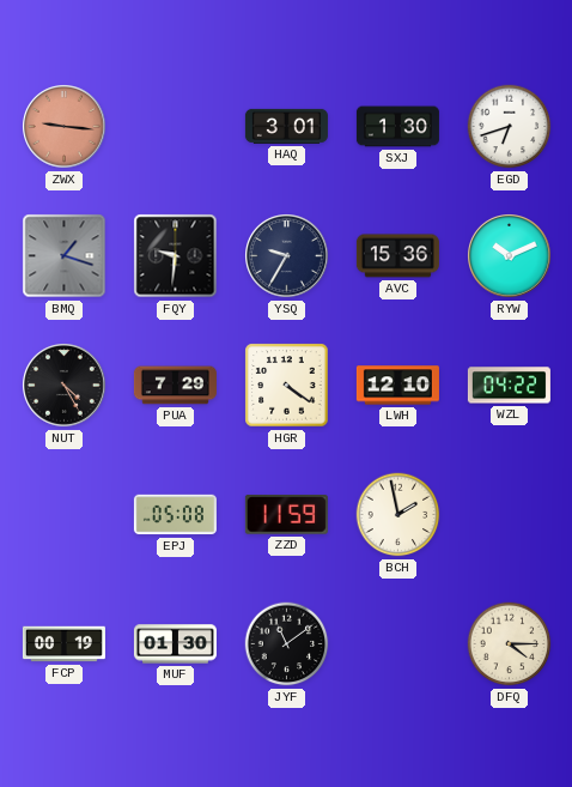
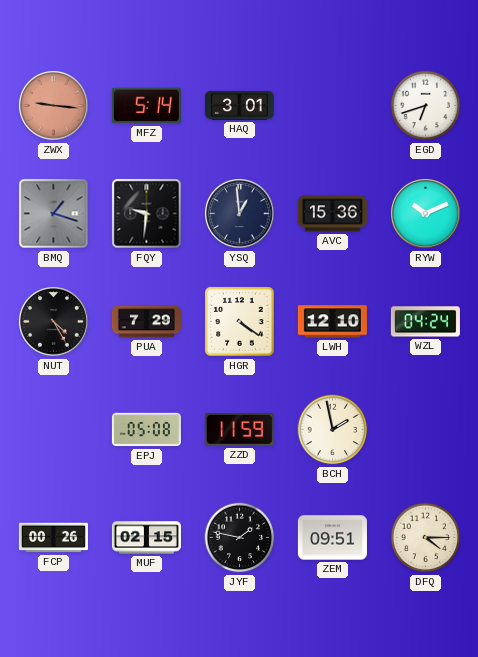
MFZ: none -> 5:14 (146, 106)
SXJ: 1:30 -> none (397, 127)
YSQ: 9:35 -> 12:59 (240, 214)
WZL: 04:22 -> 04:24 (425, 322)
FCP: 00:19 -> 00:26 (53, 538)
MUF: 01:30 -> 02:15 (146, 538)
JYF: 11:09 -> 1:47 (240, 538)
ZEM: none -> 09:51 (332, 538)
